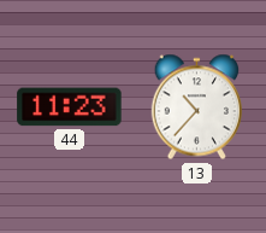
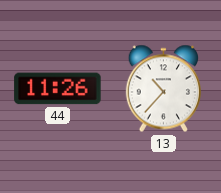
44: 11:23 -> 11:26 (58, 89)
